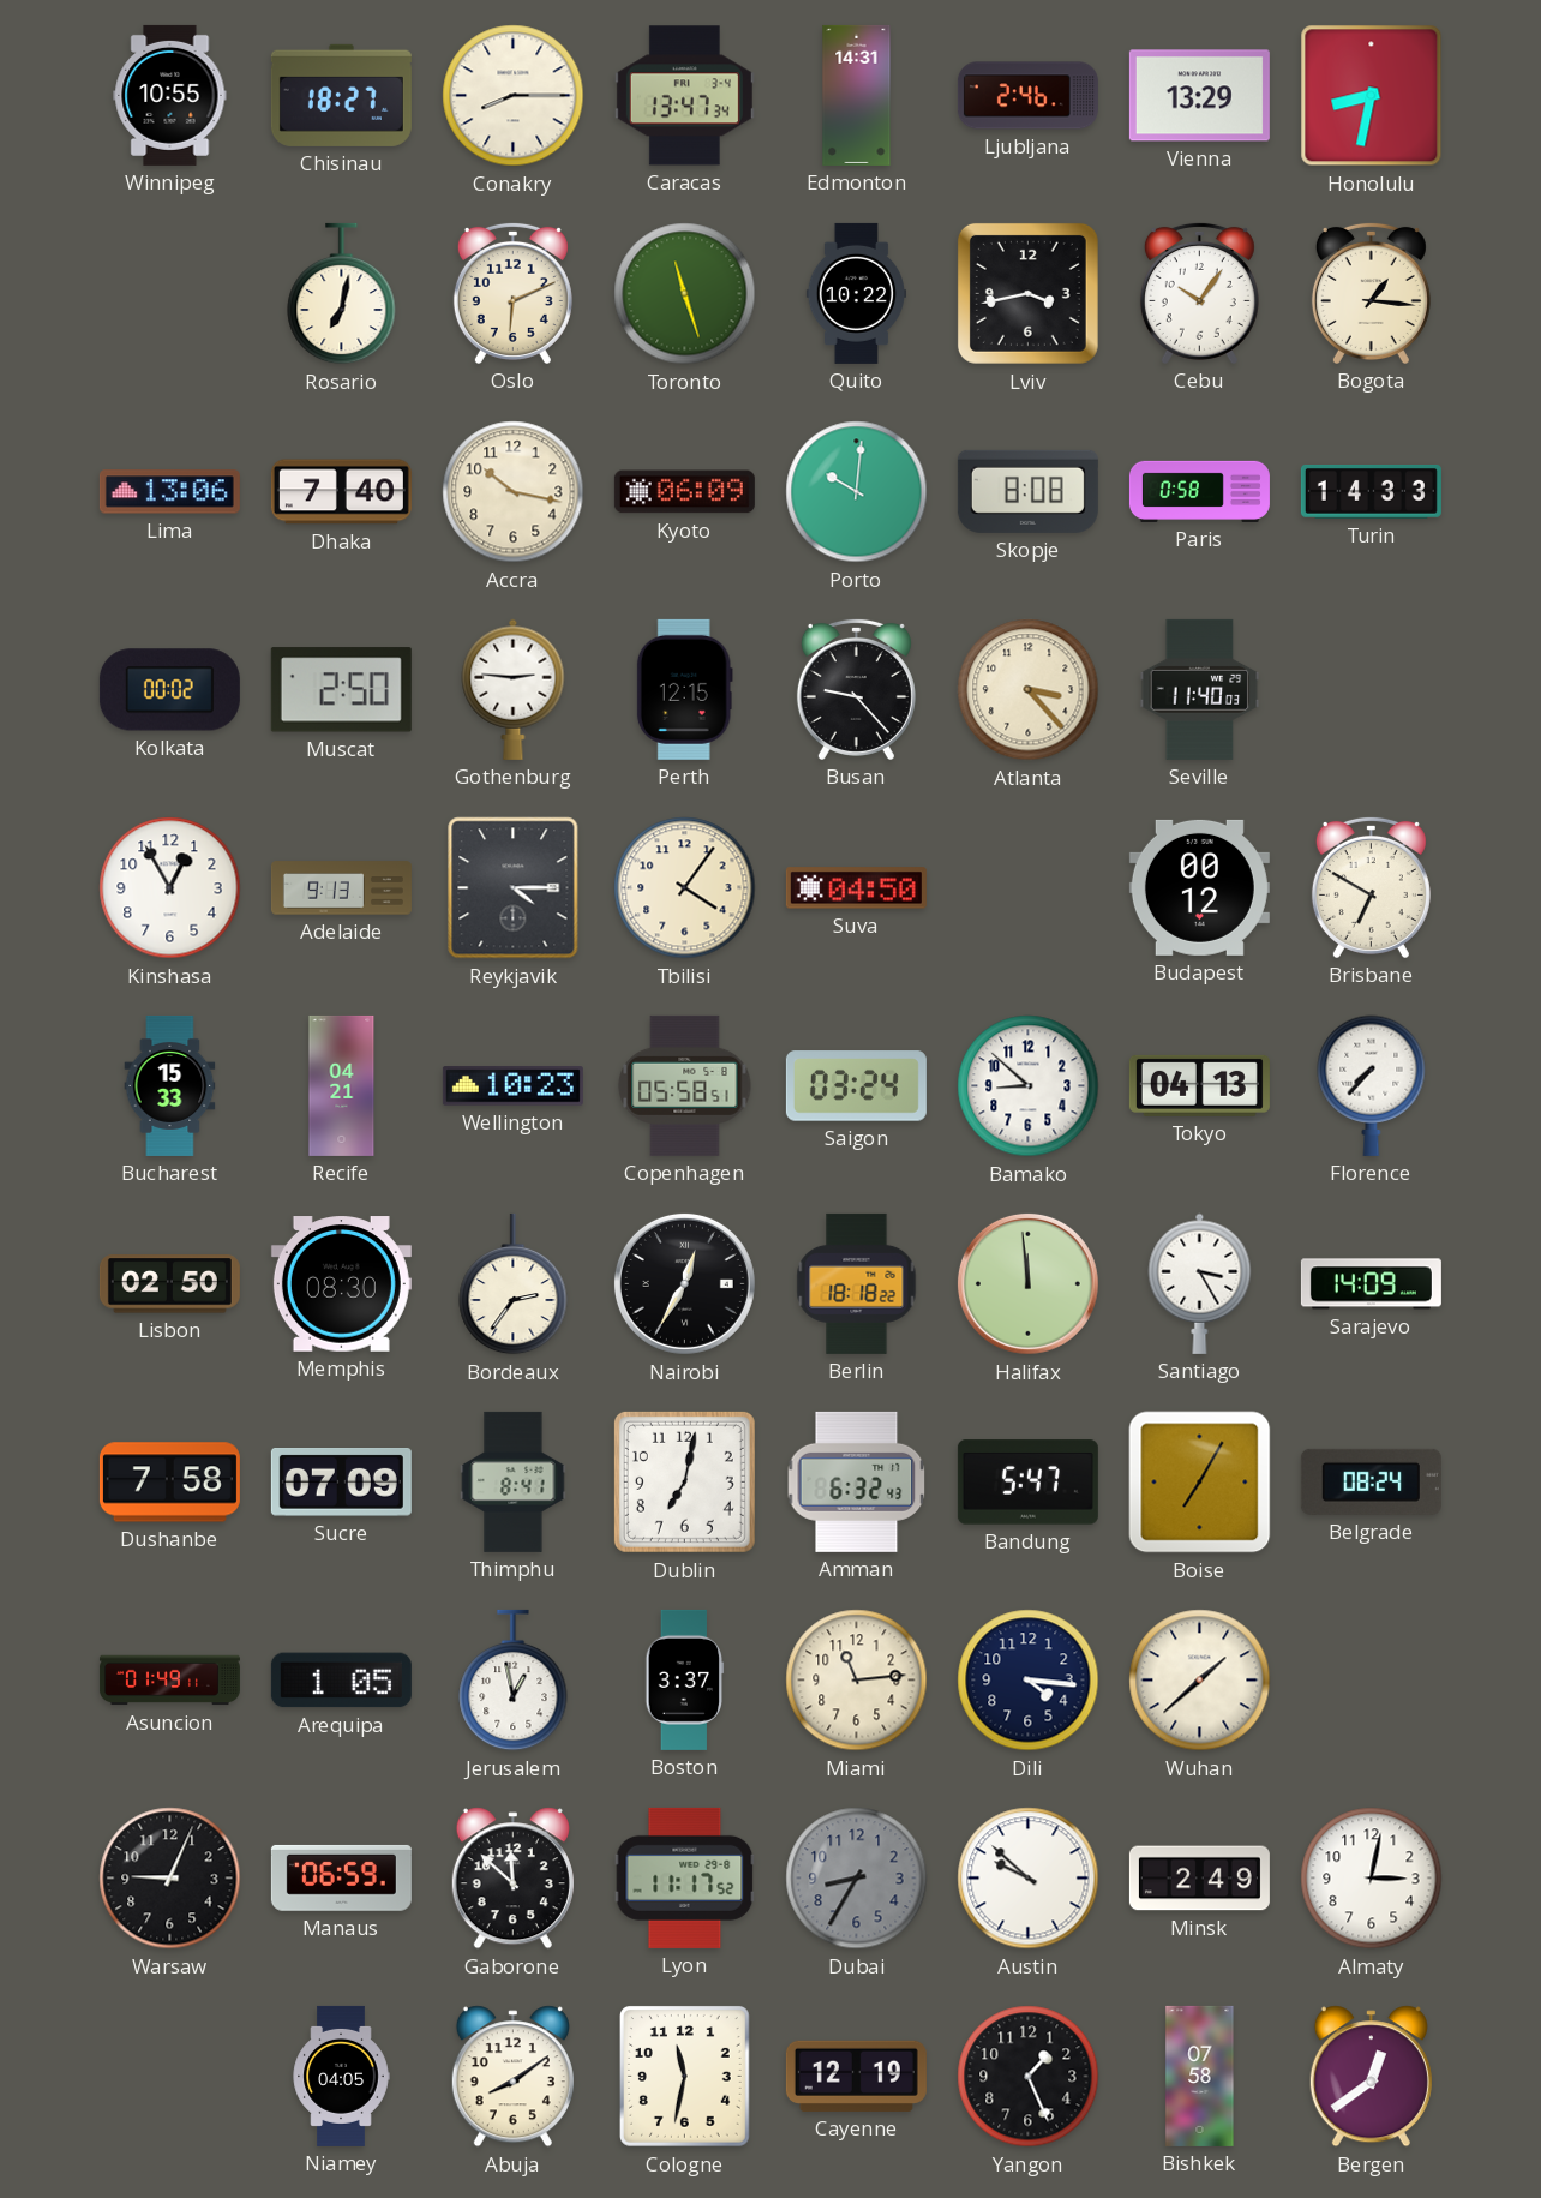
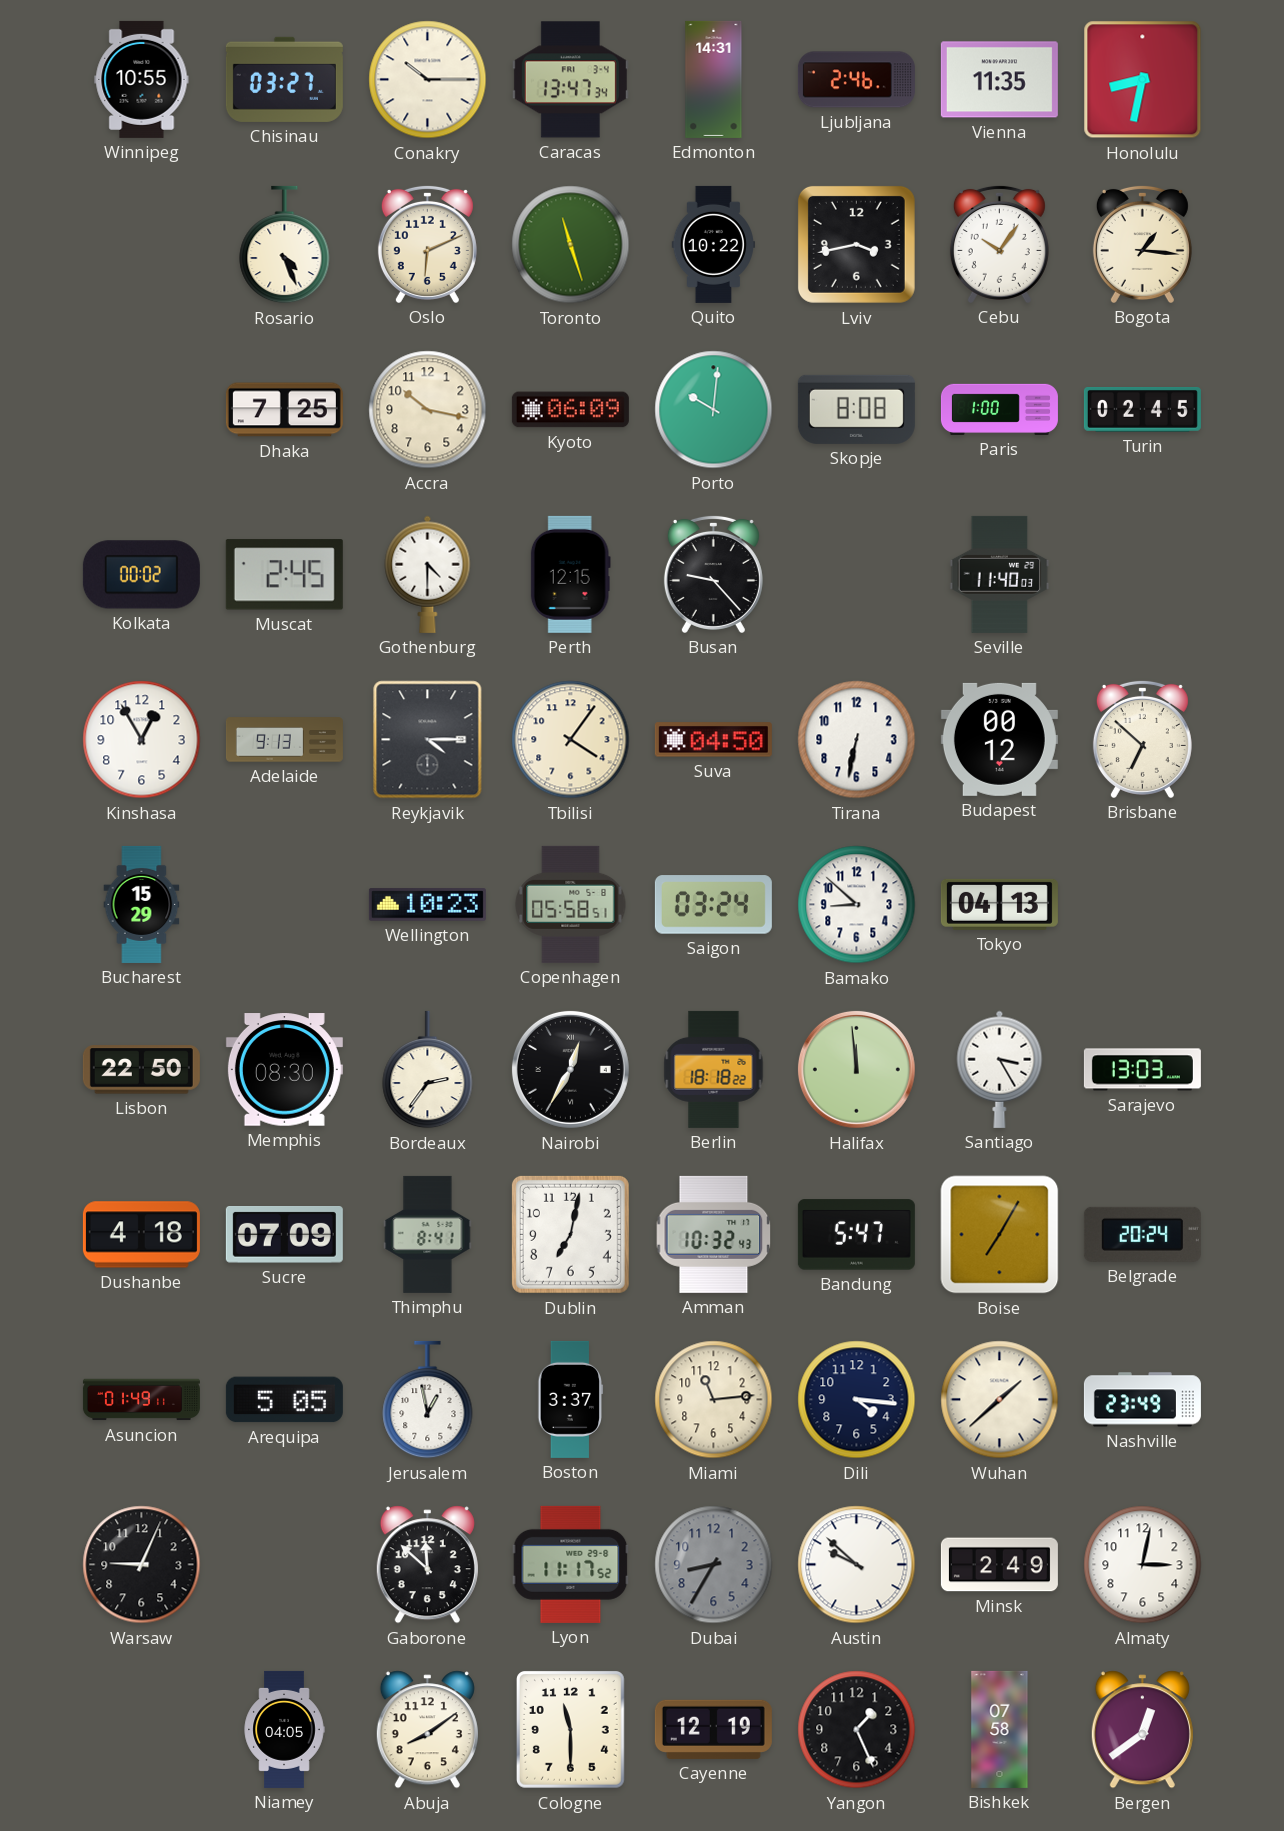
Chisinau: 18:27 -> 03:27 (284, 79)
Conakry: 8:15 -> 10:15 (428, 80)
Vienna: 13:29 -> 11:35 (999, 80)
Rosario: 7:02 -> 4:26 (285, 245)
Lima: 13:06 -> none (169, 492)
Dhaka: 7:40 -> 7:25 (284, 410)
Paris: 0:58 -> 1:00 (999, 409)
Turin: 14:33 -> 02:45 (1142, 410)
Muscat: 2:50 -> 2:45 (284, 575)
Gothenburg: 2:46 -> 4:30 (428, 574)
Atlanta: 3:23 -> none (1029, 690)
Tirana: none -> 6:32 (857, 740)
Brisbane: 6:50 -> 6:52 (1142, 739)
Bucharest: 15:33 -> 15:29 (142, 904)
Recife: 04:21 -> none (342, 1085)
Florence: 7:37 -> none (1372, 1085)
Lisbon: 02:50 -> 22:50 (141, 1070)
Sarajevo: 14:09 -> 13:03 (1142, 1070)
Dushanbe: 7:58 -> 4:18 (141, 1235)
Amman: 6:32 -> 10:32 (714, 1234)
Belgrade: 08:24 -> 20:24 (1142, 1234)
Arequipa: 1:05 -> 5:05 (284, 1400)
Nashville: none -> 23:49 (1142, 1400)
Manaus: 06:59 -> none (341, 1877)
Cologne: 11:32 -> 11:30 (571, 1730)
